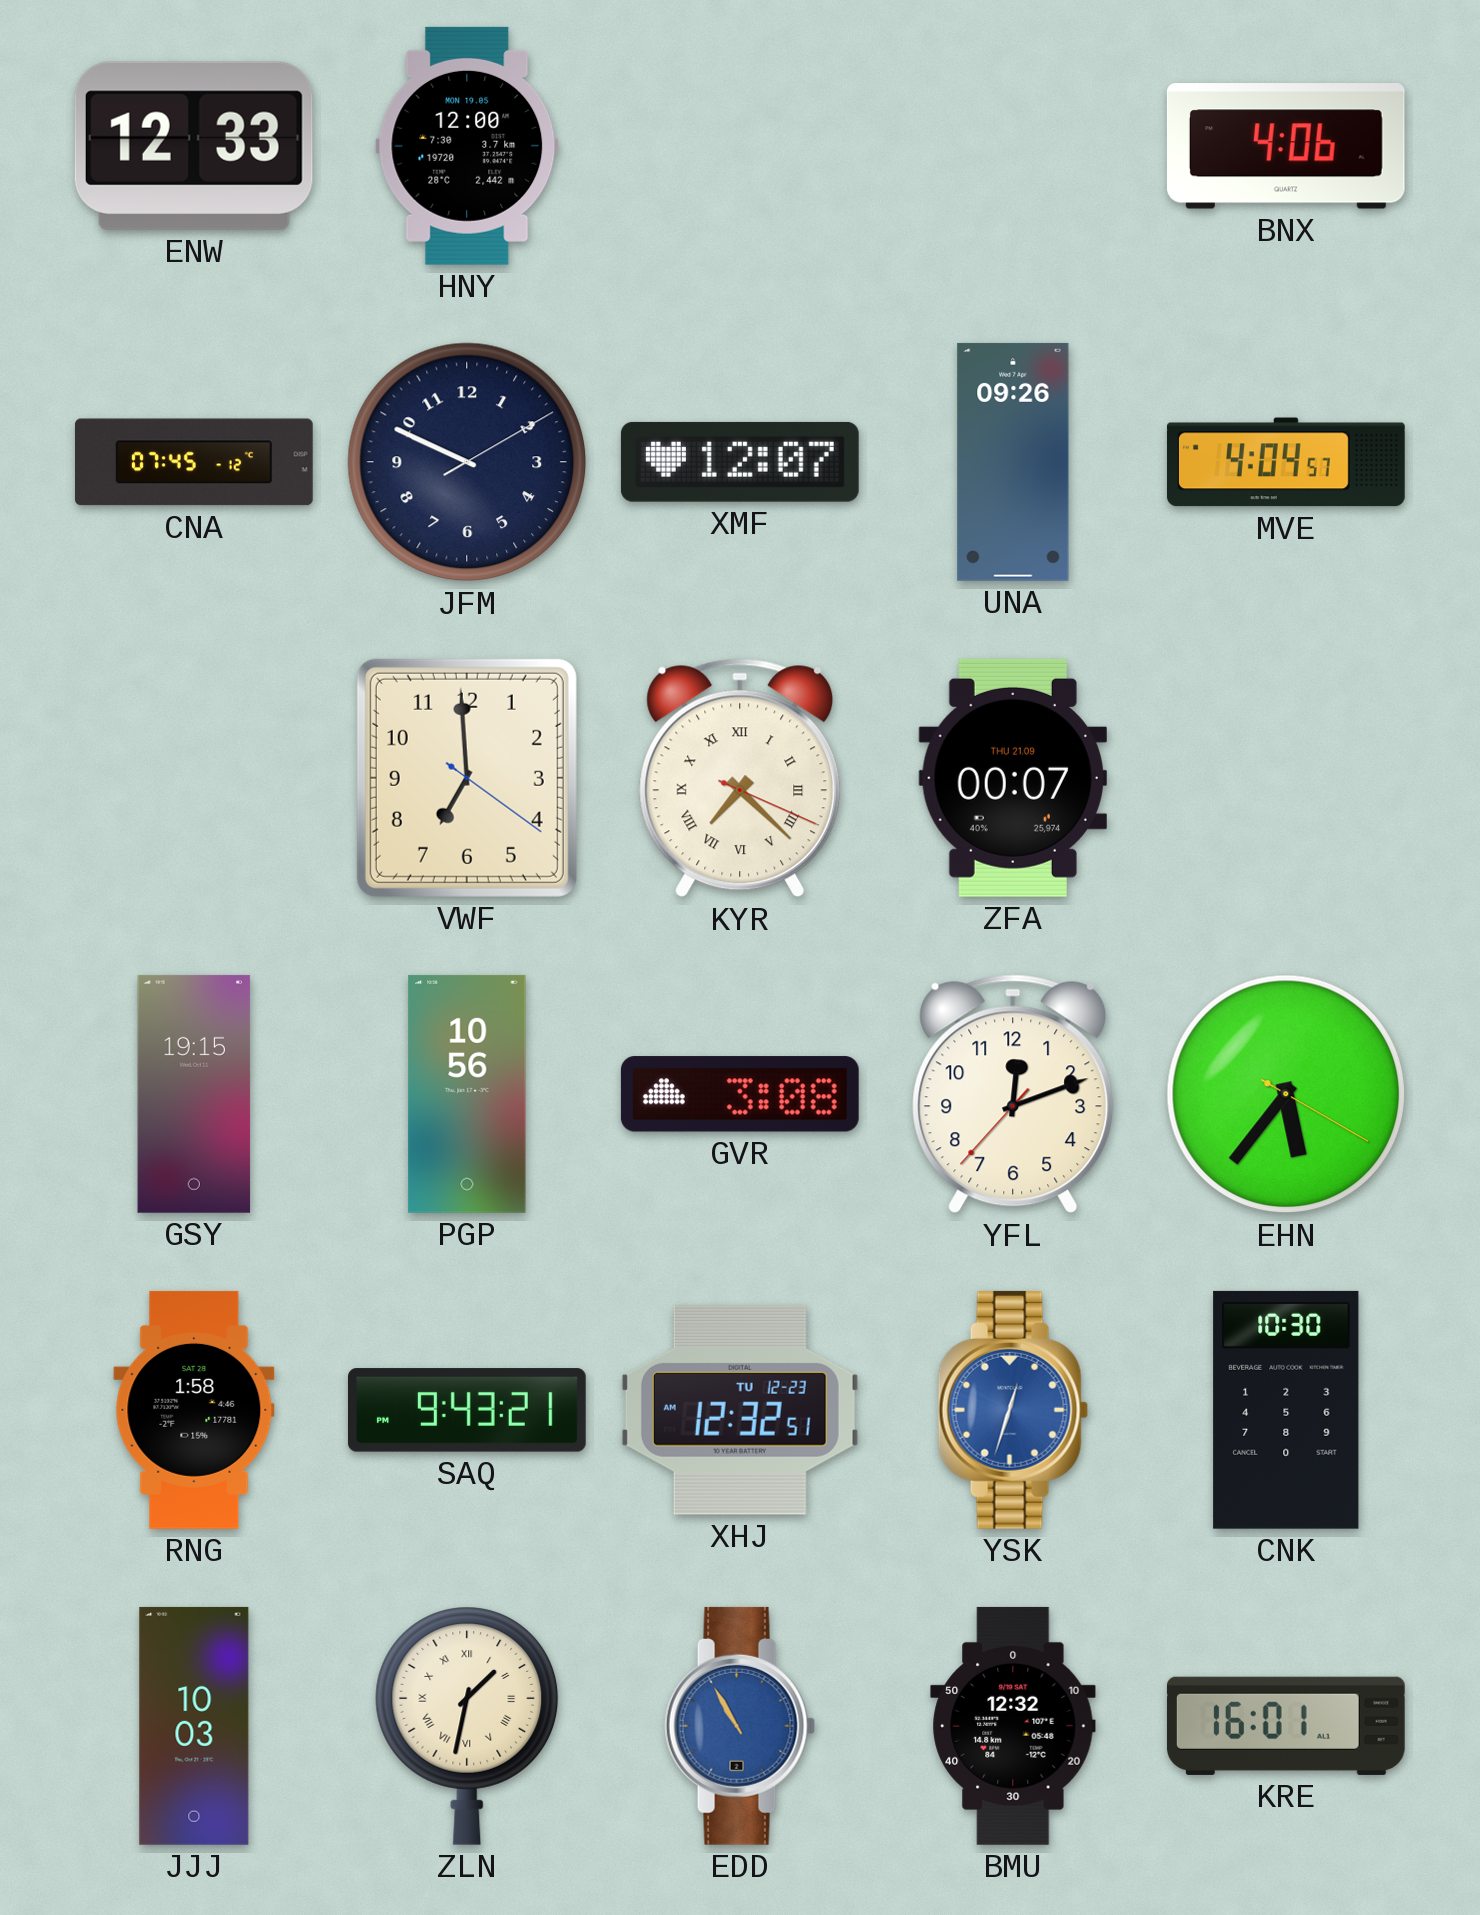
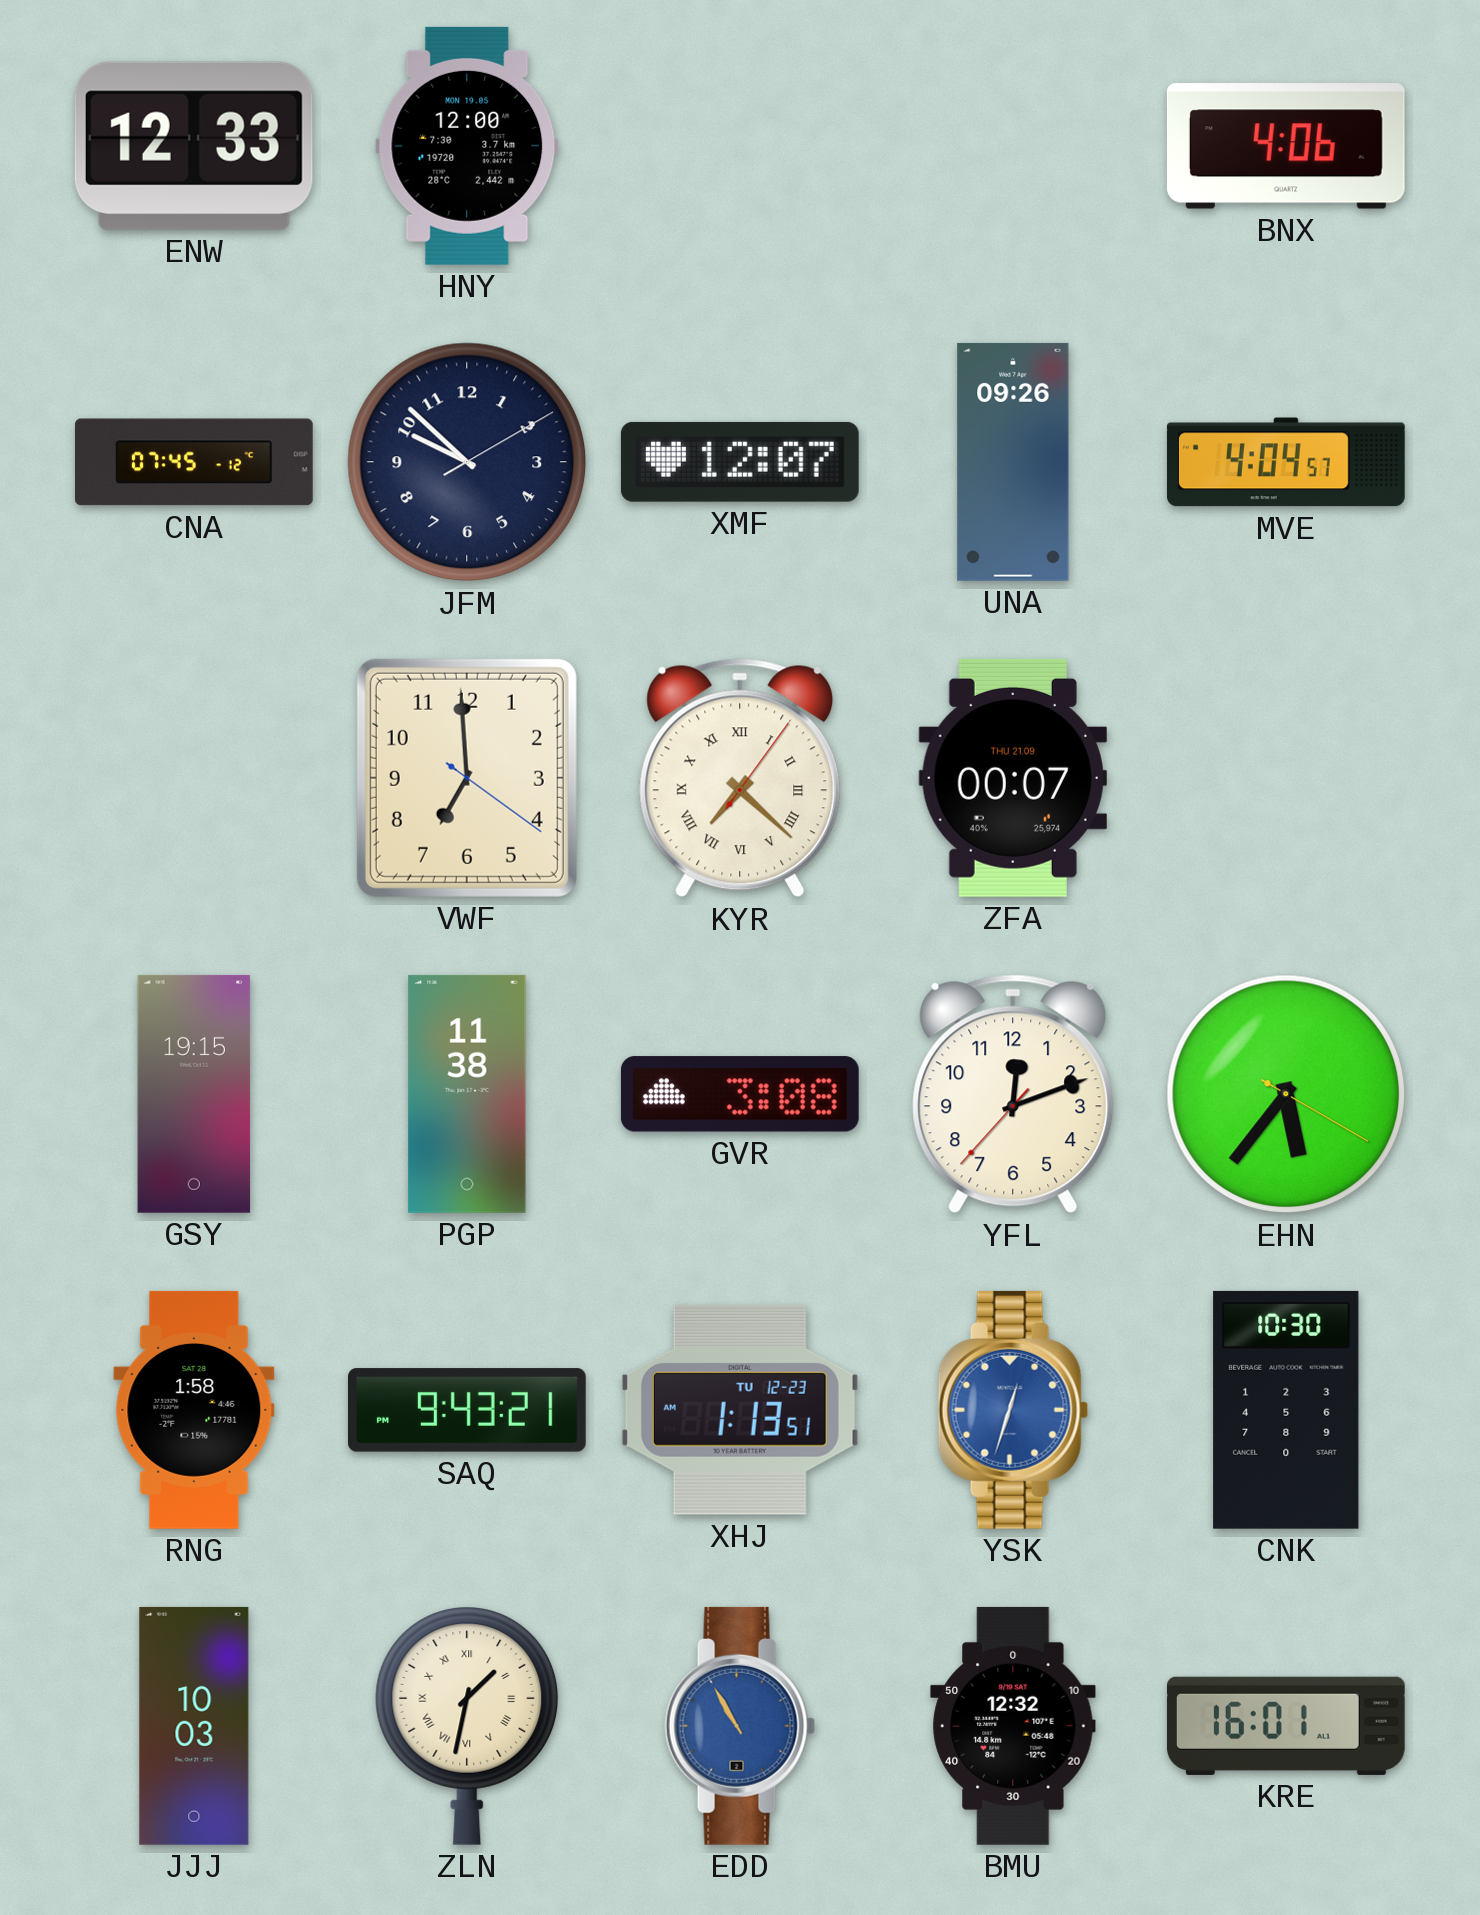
JFM: 9:49 -> 9:52 (467, 462)
KYR: 7:22:19 -> 7:22:06 (740, 778)
PGP: 10:56 -> 11:38 (467, 1094)
XHJ: 12:32 -> 1:13 (740, 1410)
